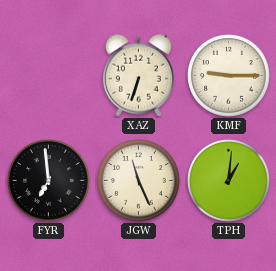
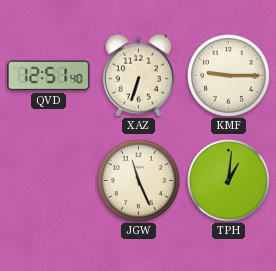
QVD: none -> 12:51 (49, 76)
FYR: 6:59 -> none (49, 181)
